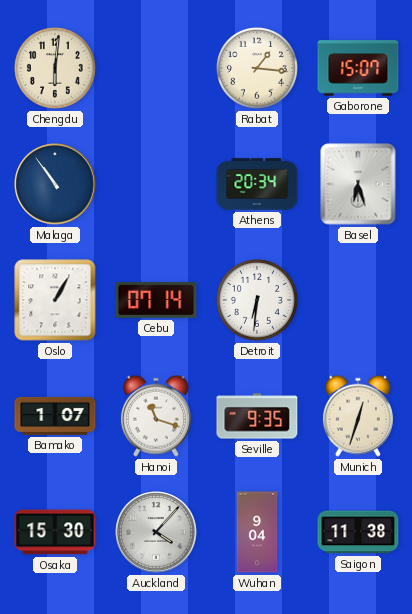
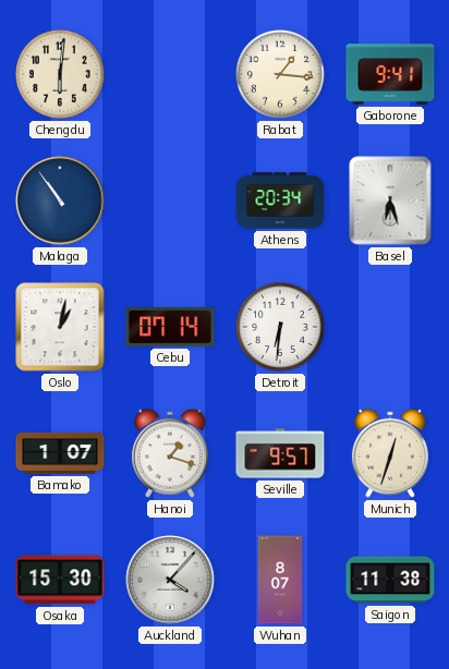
Gaborone: 15:07 -> 9:41 (390, 74)
Oslo: 1:05 -> 1:02 (60, 327)
Hanoi: 11:18 -> 1:18 (170, 453)
Seville: 9:35 -> 9:57 (280, 453)
Wuhan: 9:04 -> 8:07 (280, 580)
